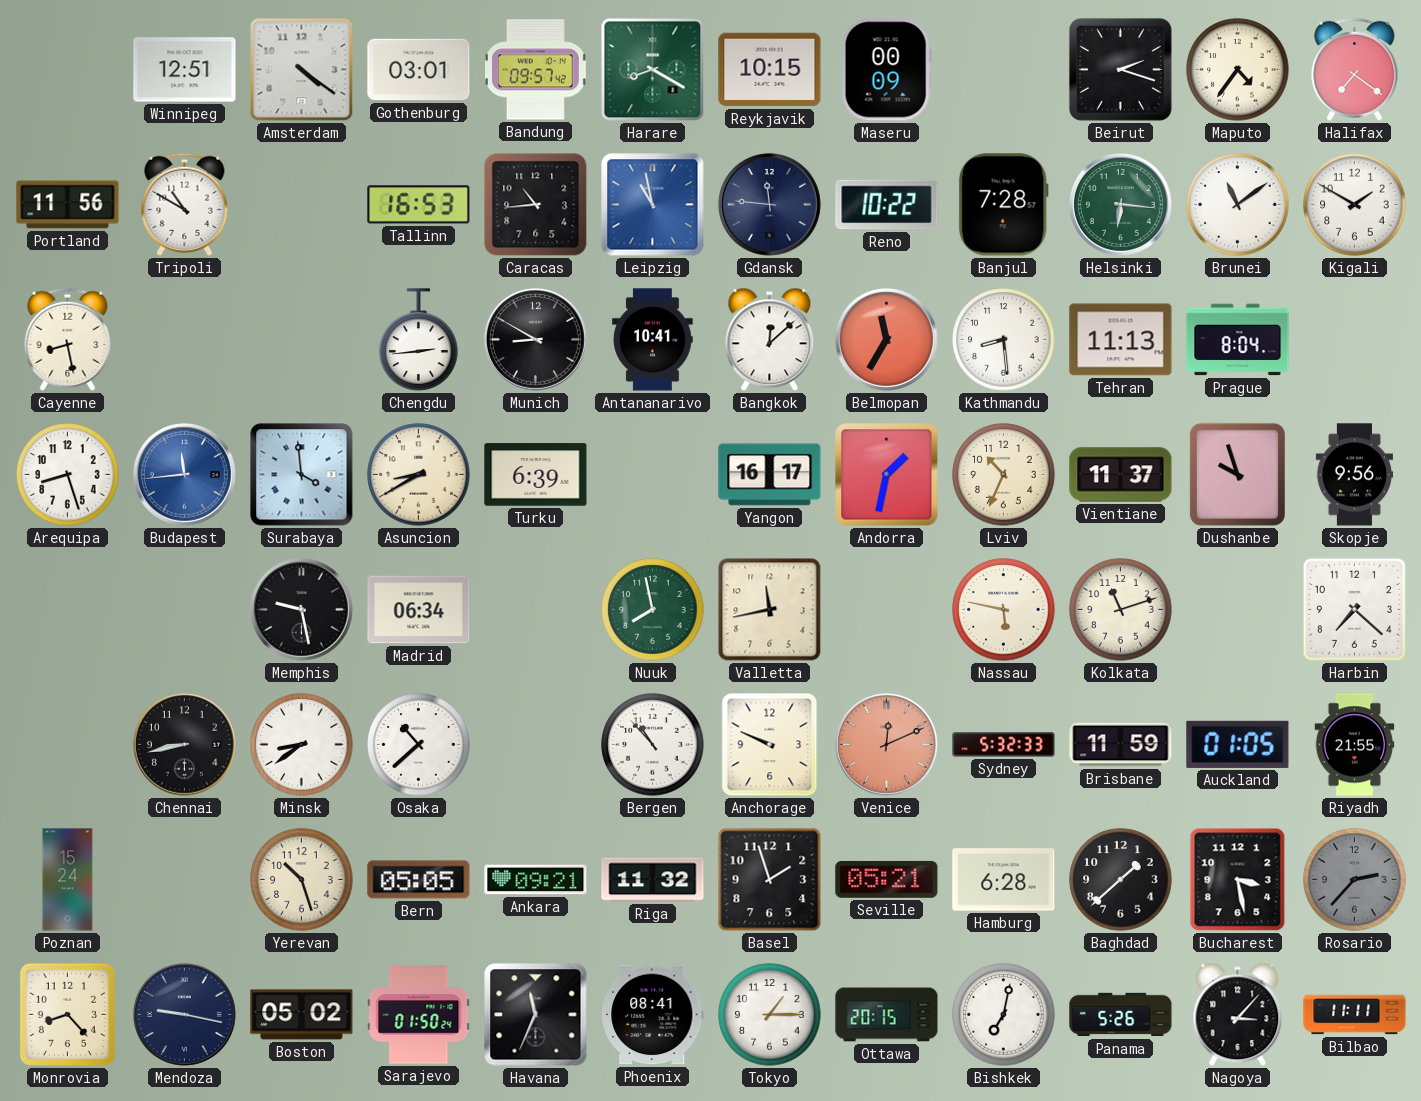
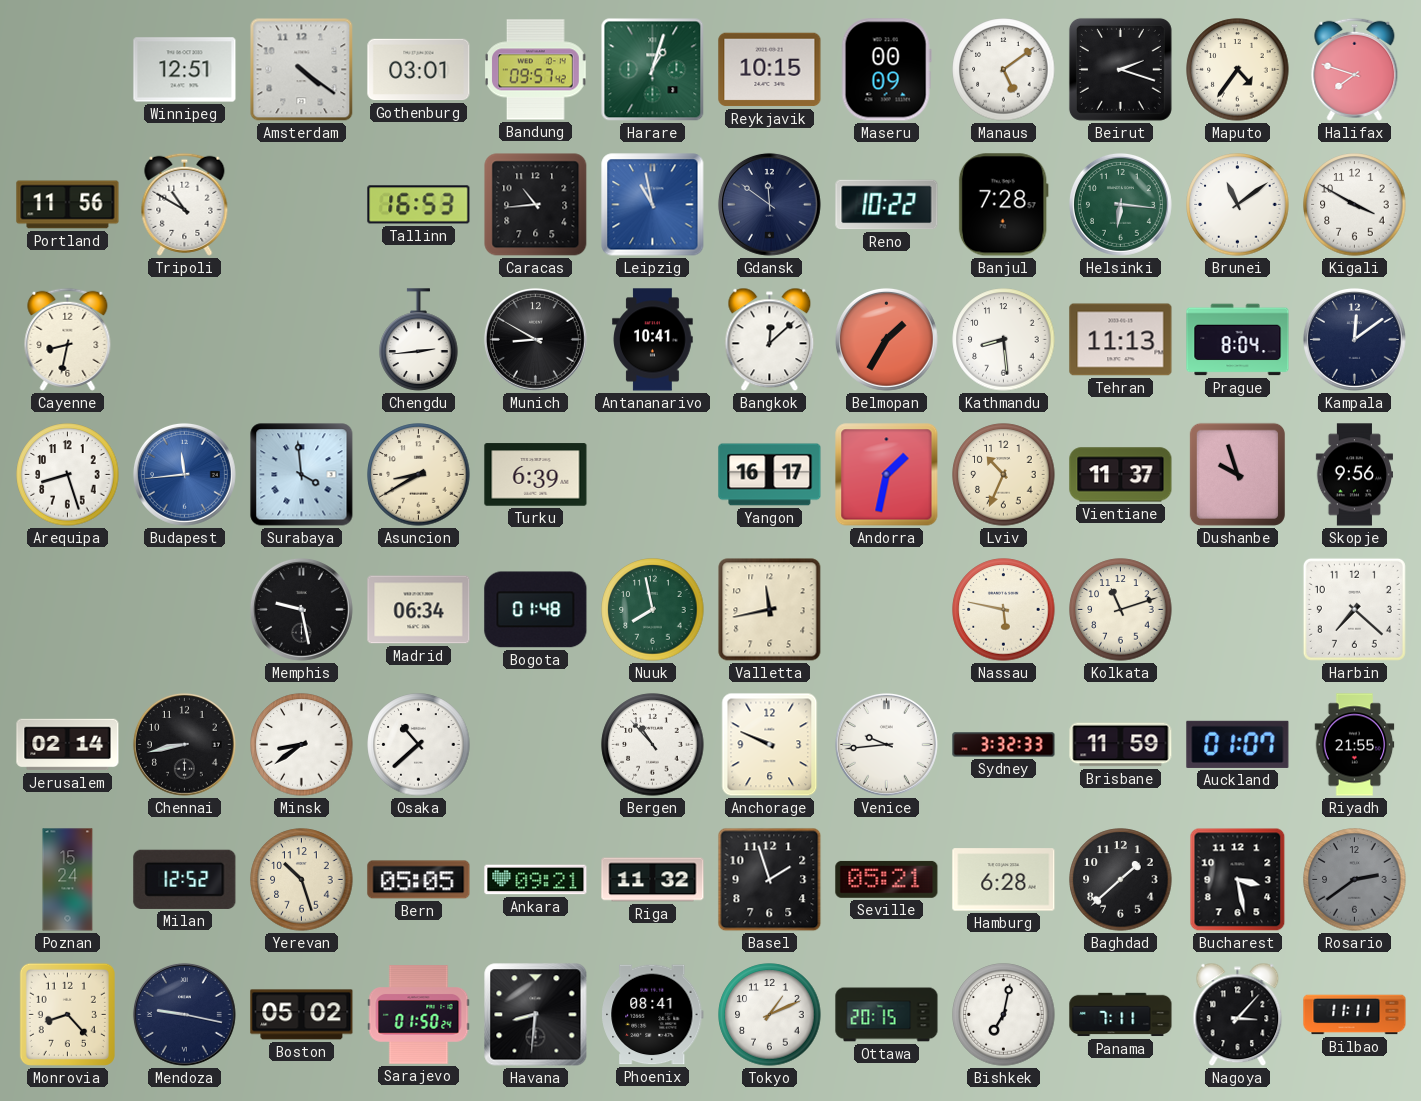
Harare: 8:20 -> 1:03 (653, 70)
Manaus: none -> 5:09 (1004, 70)
Halifax: 7:21 -> 7:48 (1355, 69)
Gdansk: 11:46 -> 11:51 (769, 204)
Kigali: 1:50 -> 3:50 (1355, 205)
Cayenne: 8:28 -> 8:32 (68, 339)
Belmopan: 11:35 -> 1:35 (886, 339)
Kampala: none -> 12:09 (1354, 339)
Bogota: none -> 01:48 (536, 610)
Jerusalem: none -> 02:14 (68, 745)
Venice: 12:11 -> 9:44 (886, 744)
Venice dial: salmon -> white (886, 744)
Sydney: 5:32 -> 3:32 (1004, 745)
Auckland: 01:05 -> 01:07 (1238, 744)
Milan: none -> 12:52 (185, 879)
Rosario: 2:37 -> 2:39 (1355, 880)
Havana: 11:34 -> 8:31 (536, 1015)
Tokyo: 1:15 -> 1:11 (770, 1015)
Panama: 5:26 -> 7:11 (1121, 1015)
